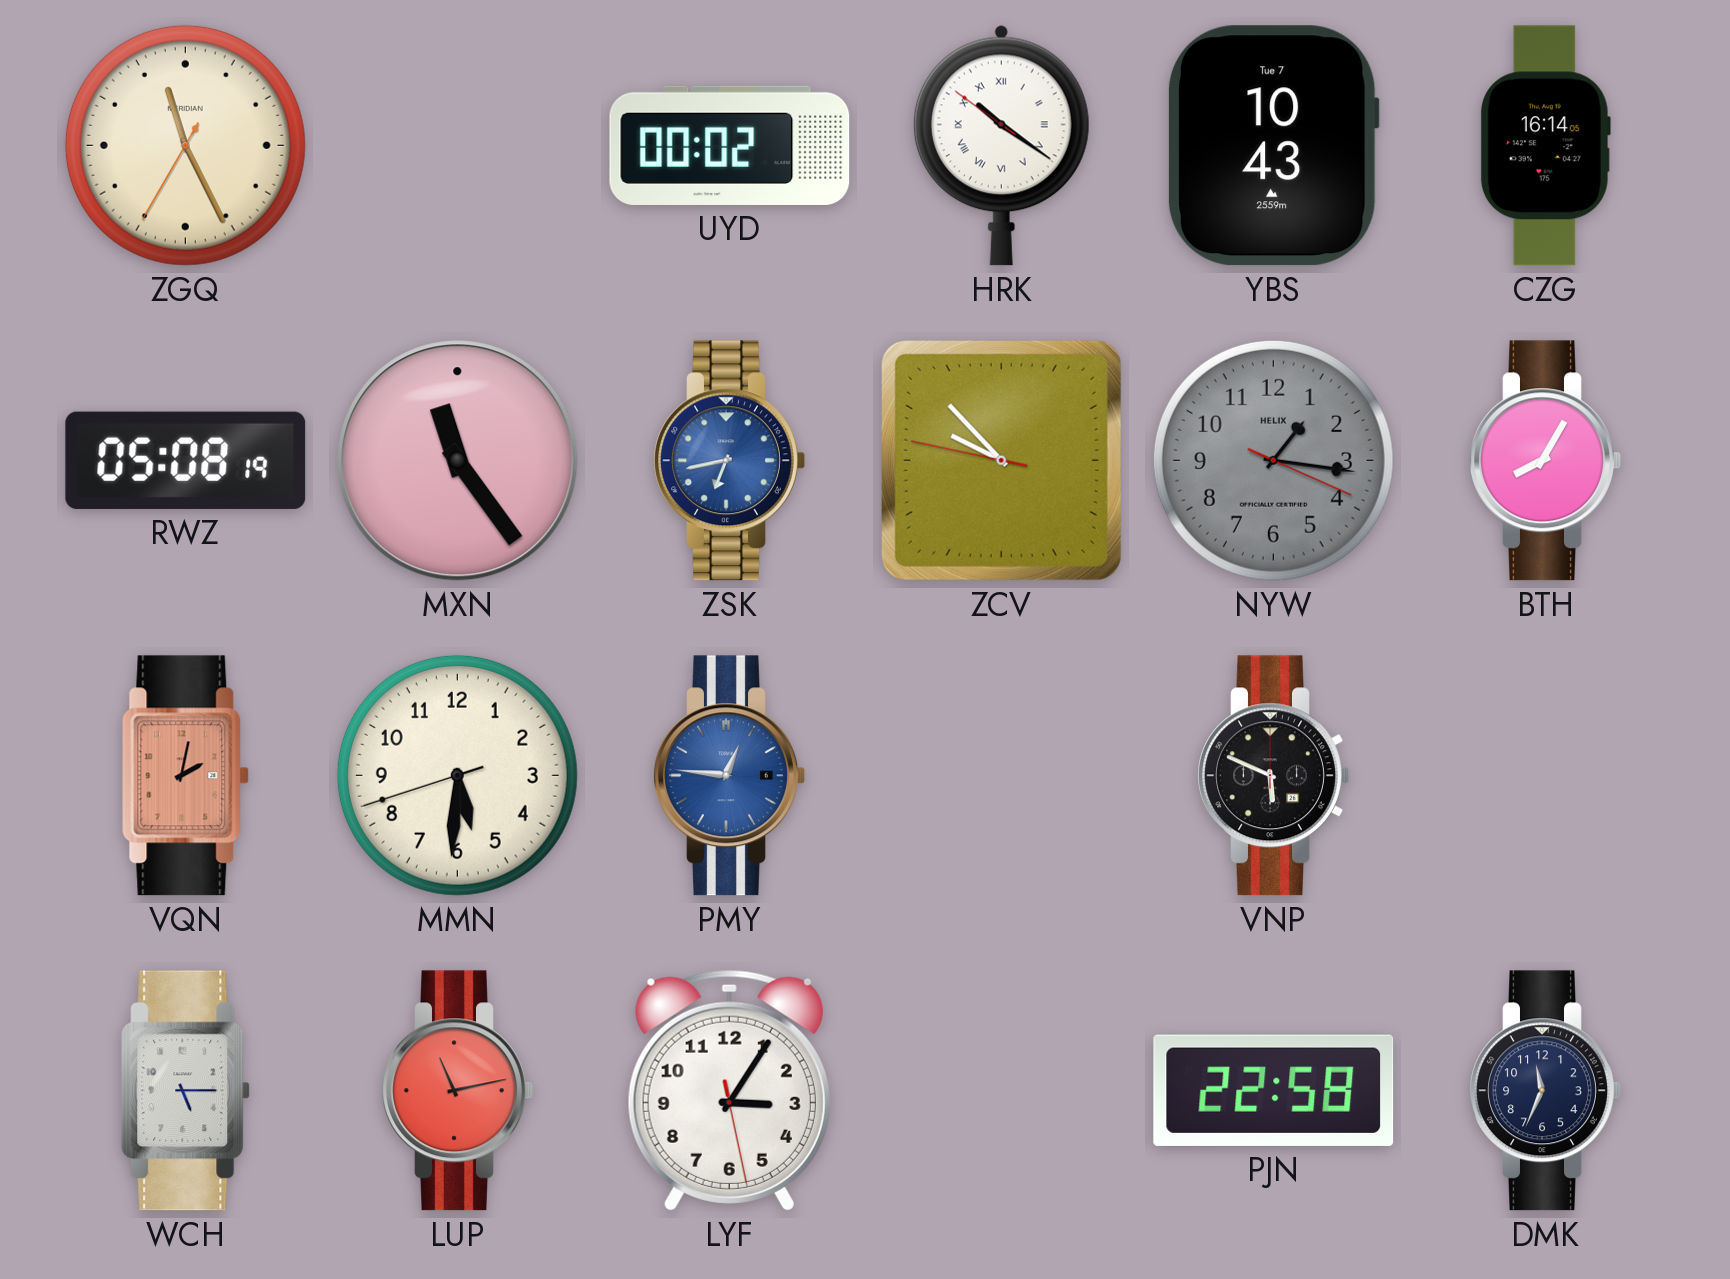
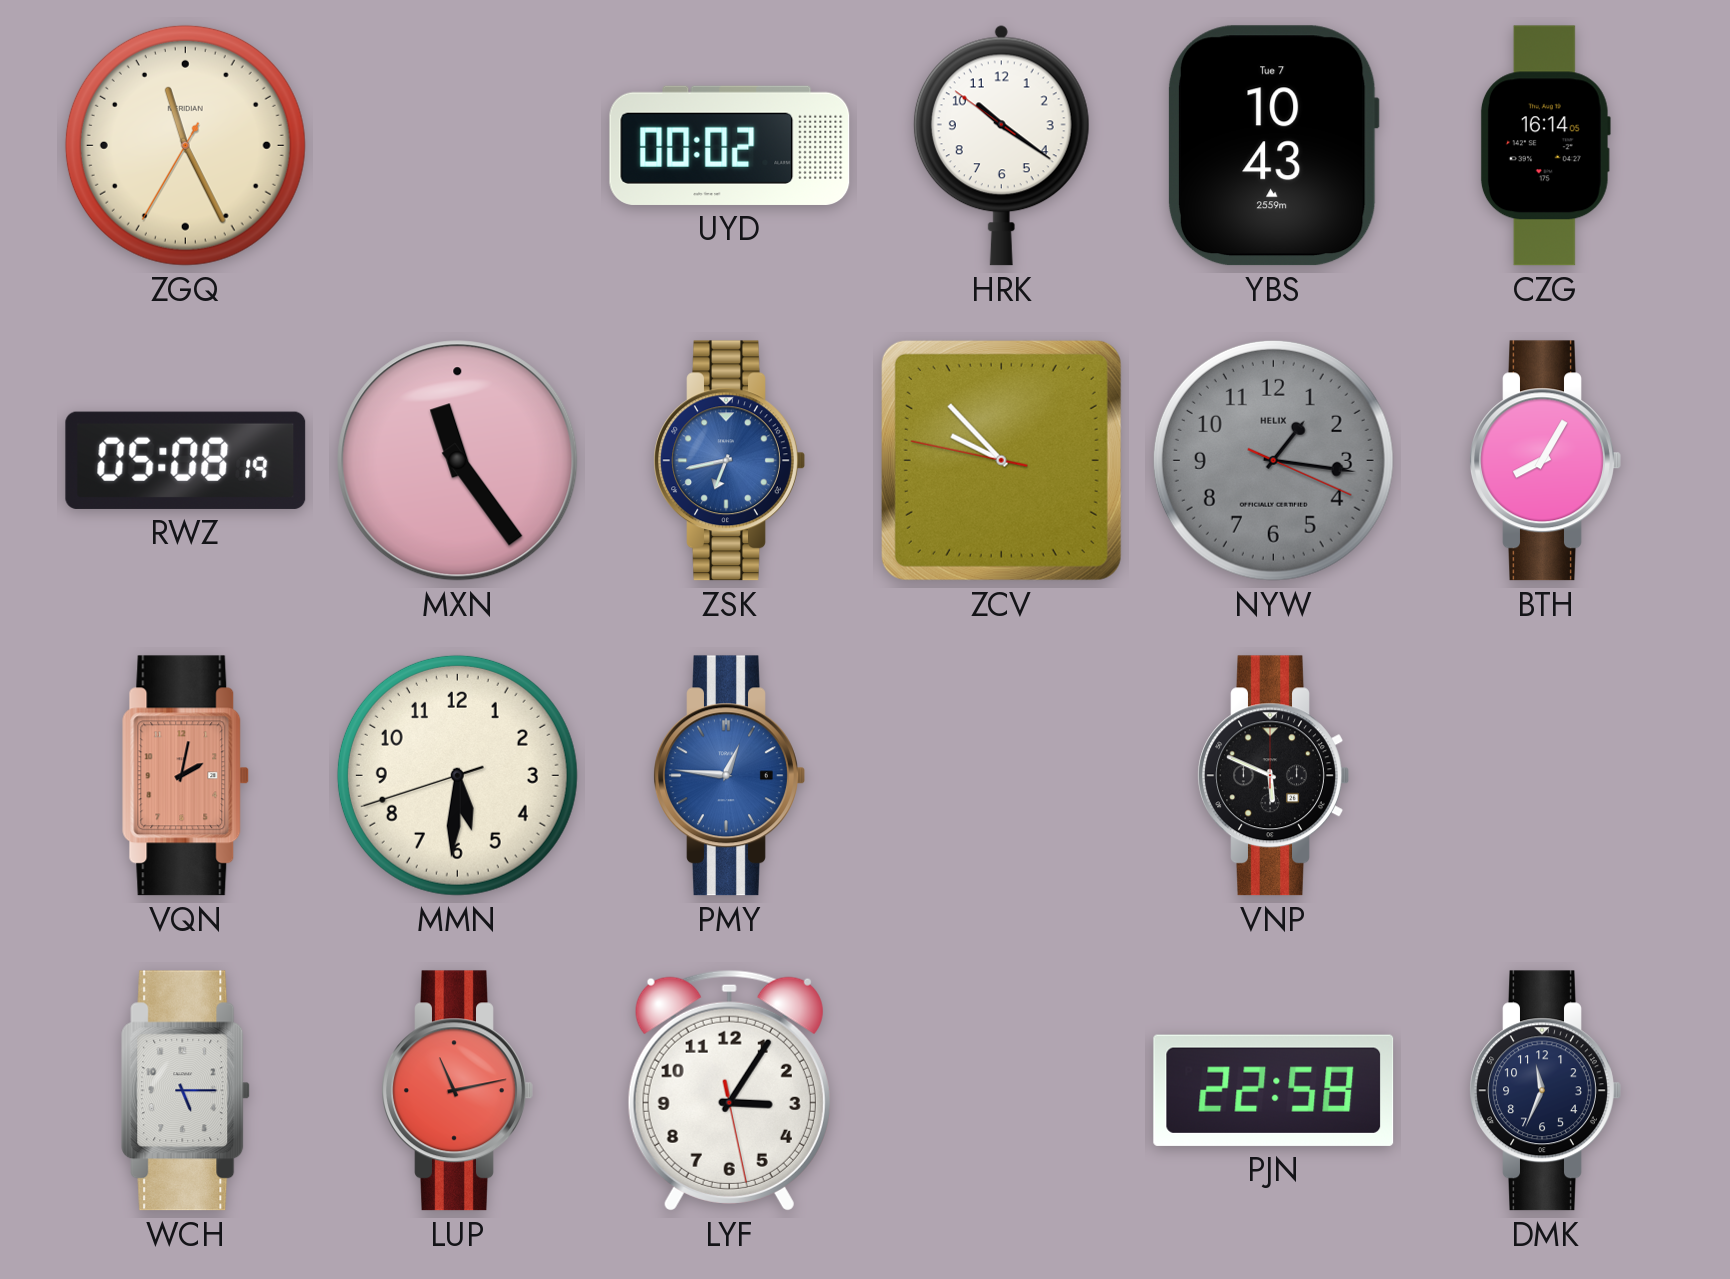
HRK numerals: Roman -> Arabic (1001, 145)
